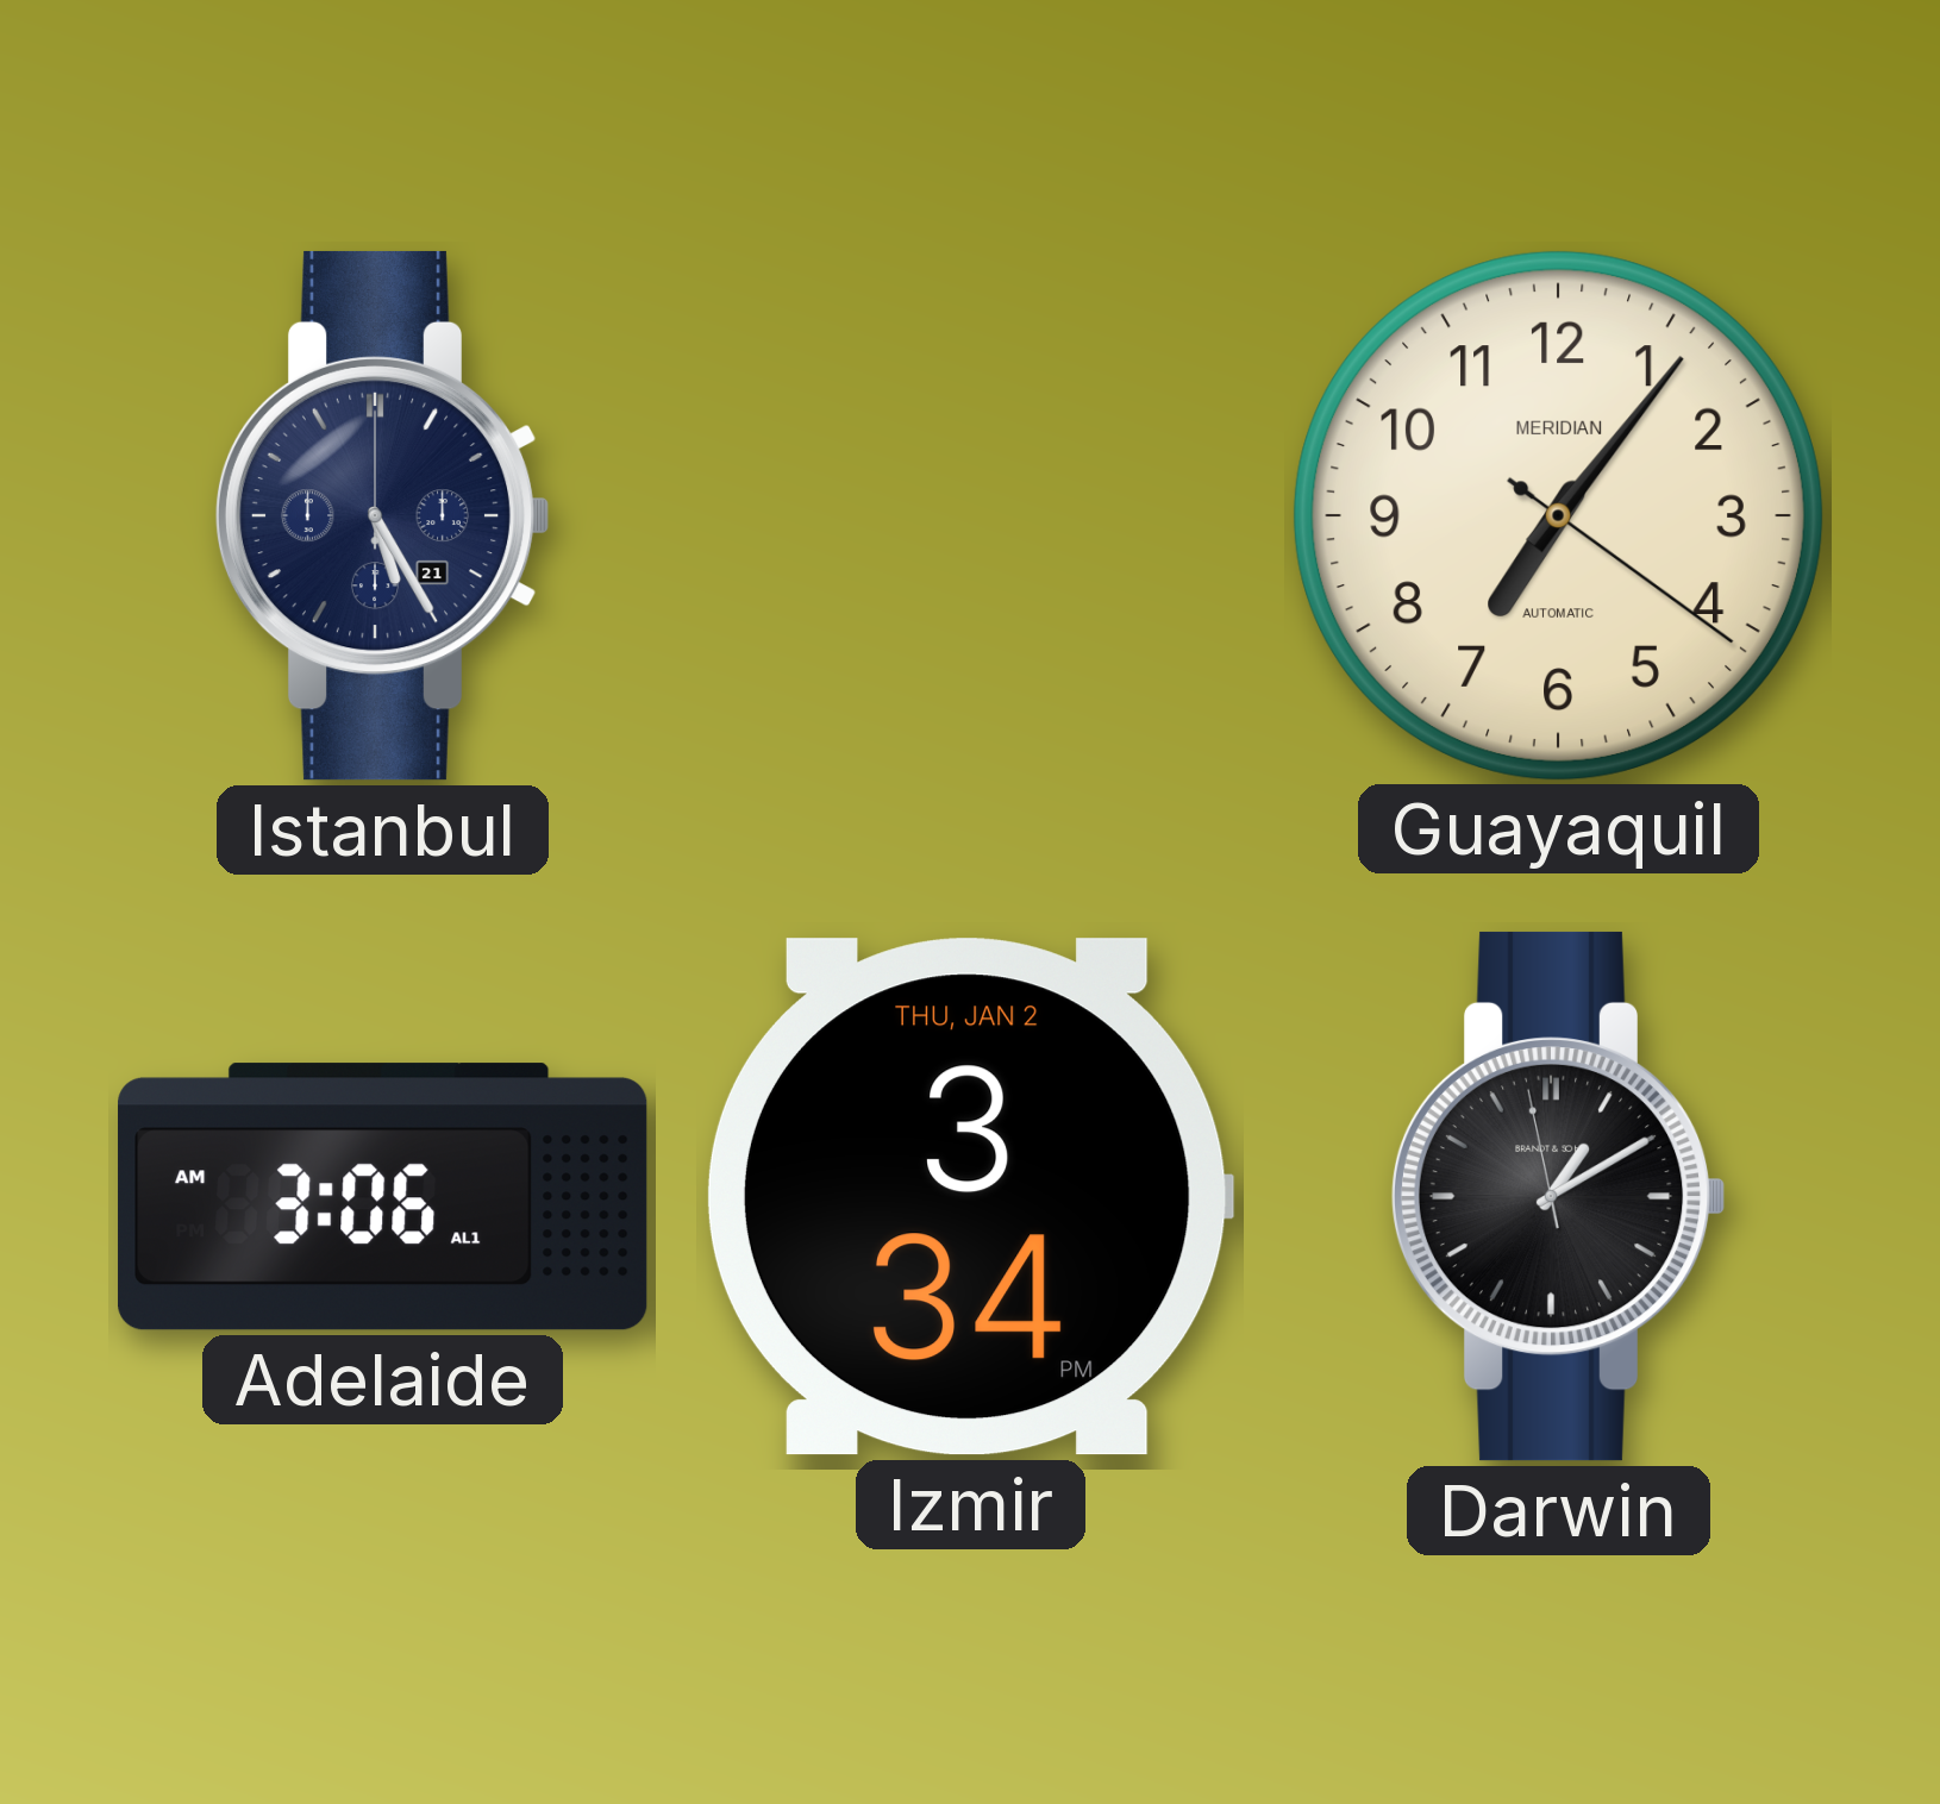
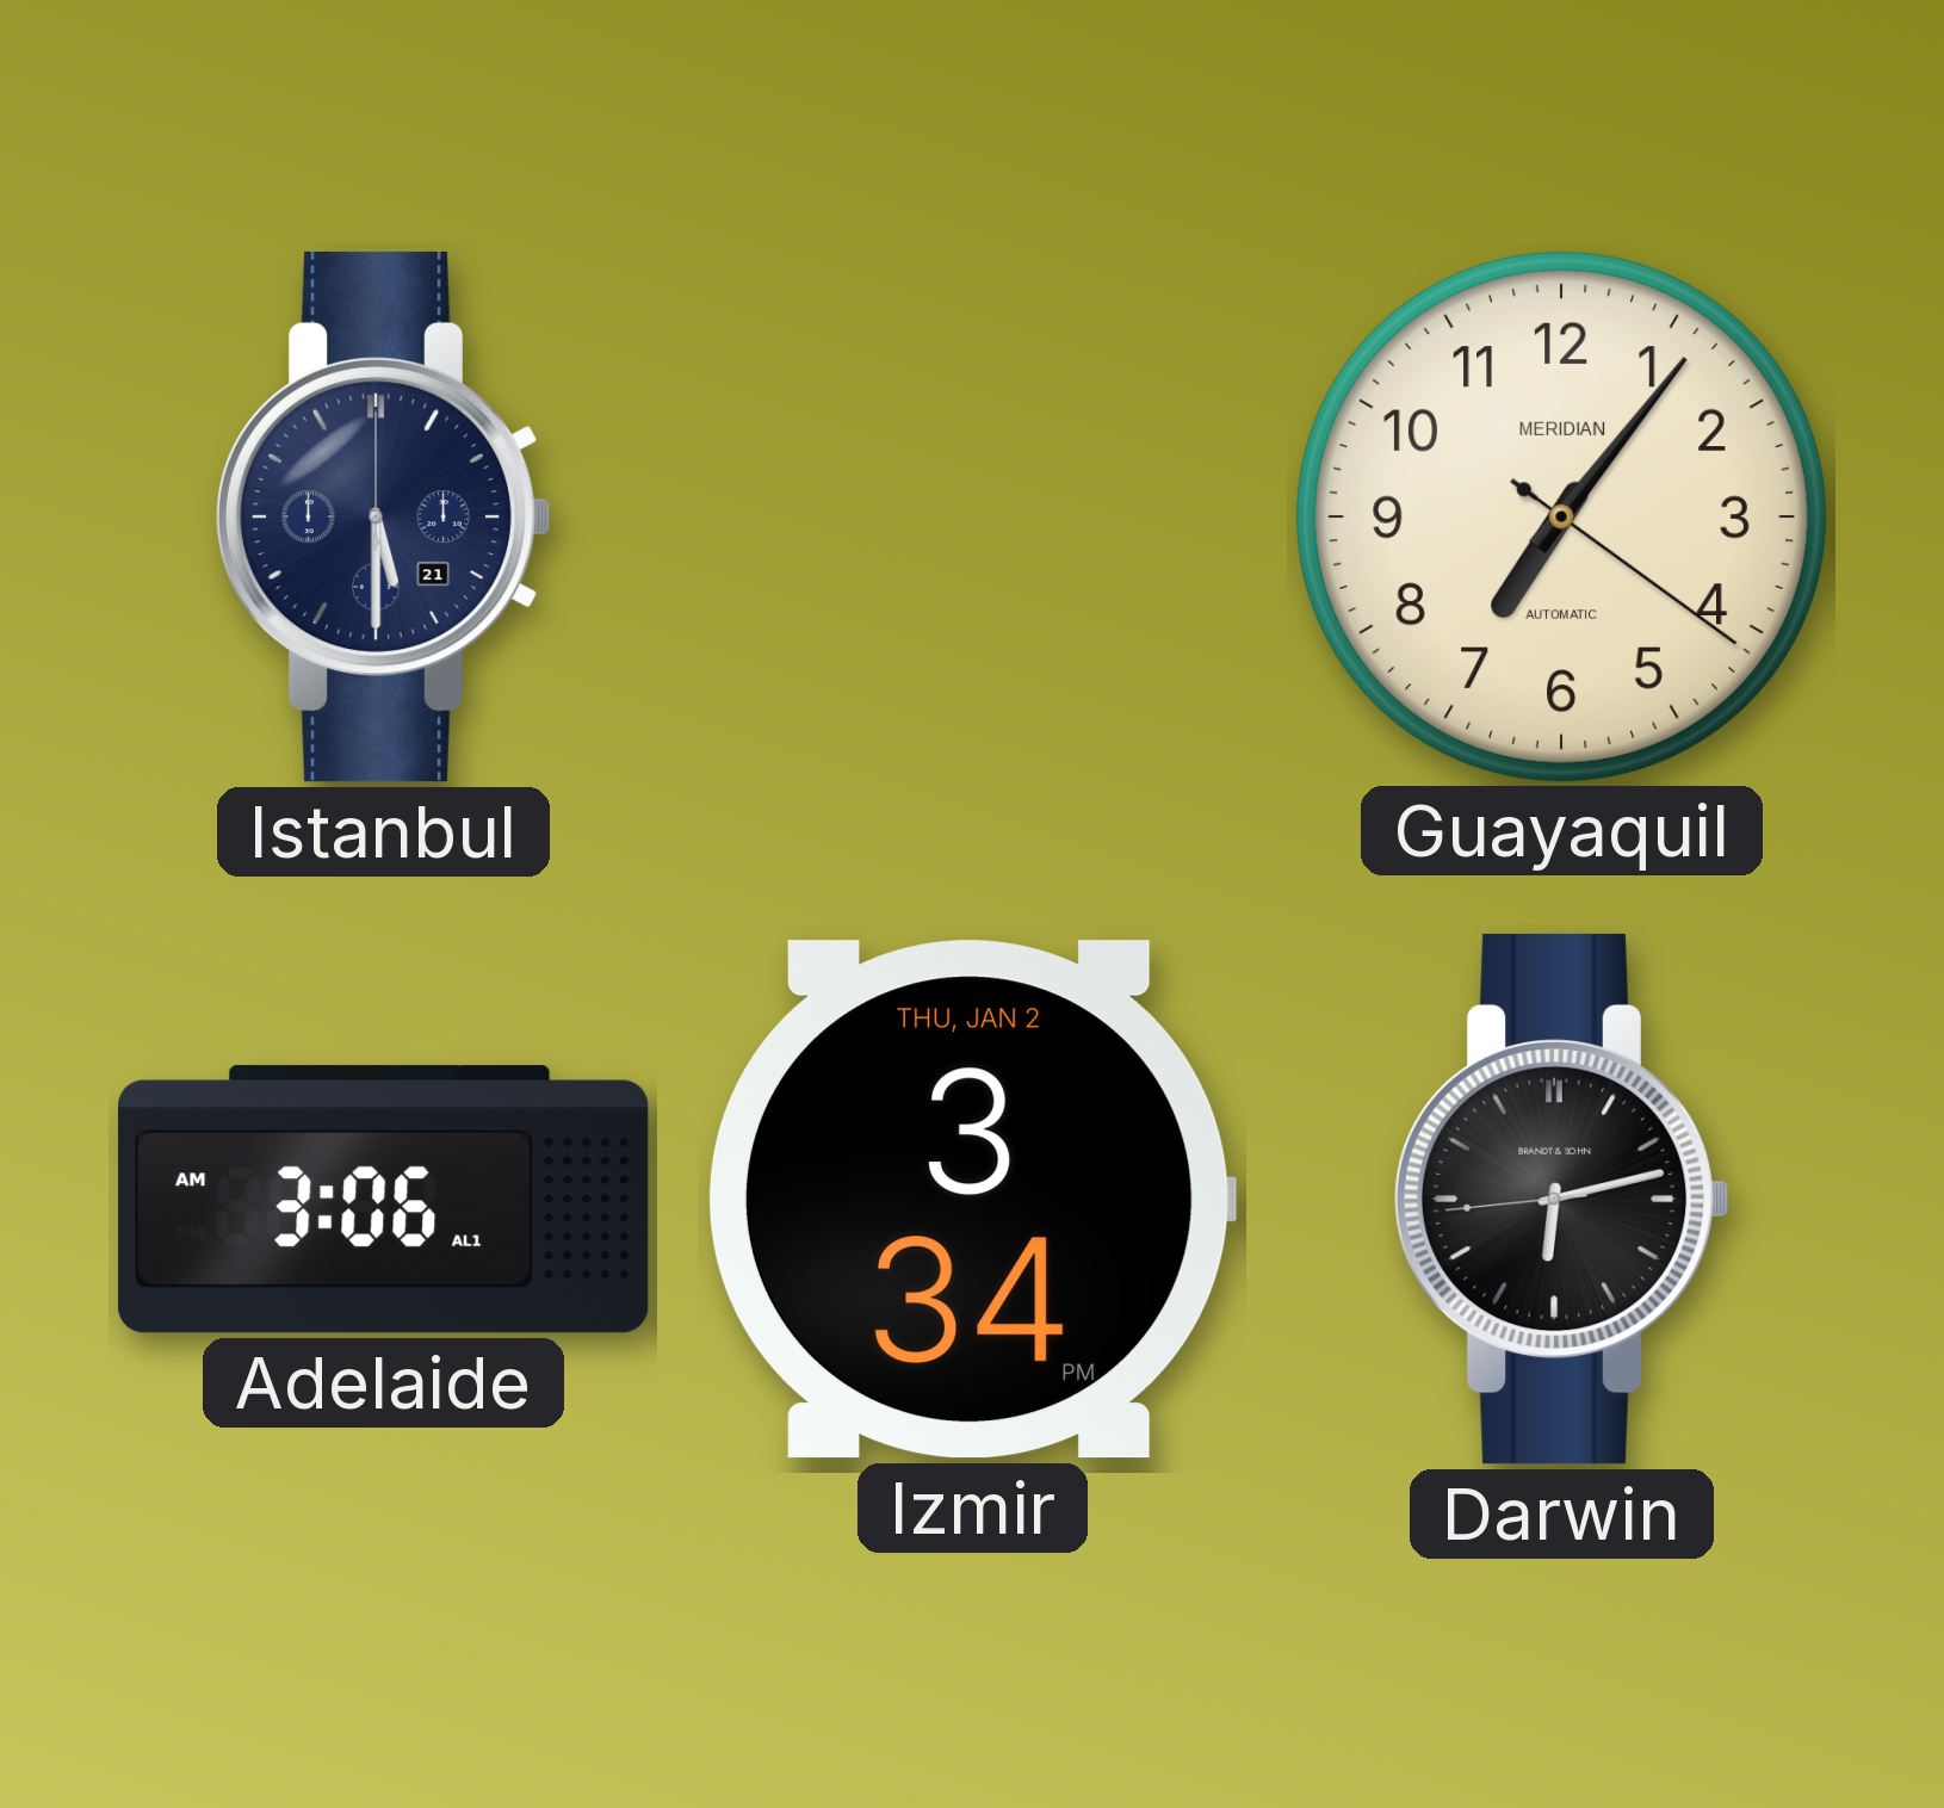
Istanbul: 5:25 -> 5:30 (383, 516)
Darwin: 1:09 -> 6:12 (1561, 1199)
